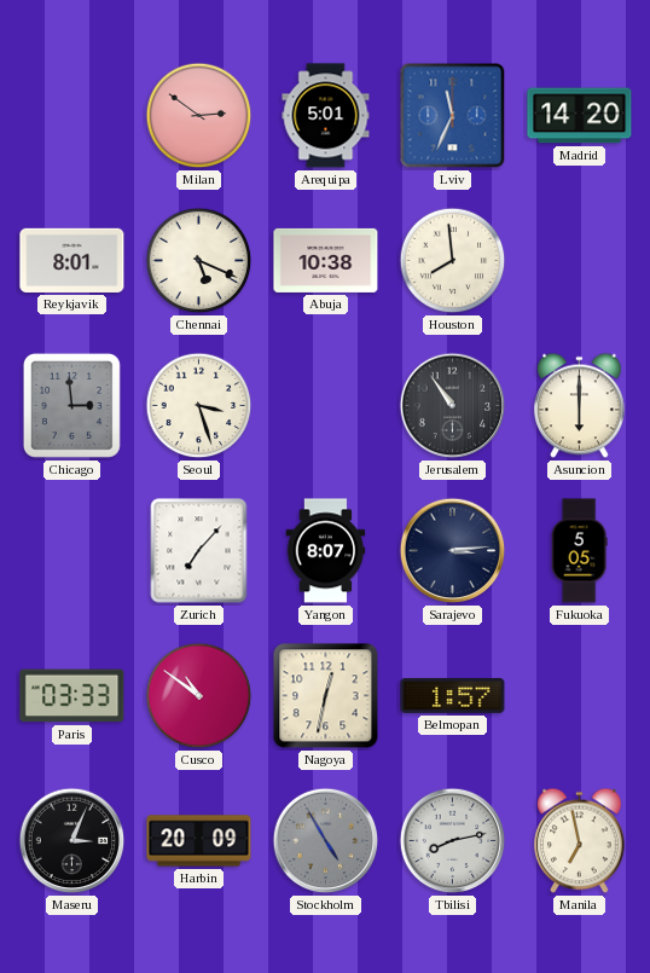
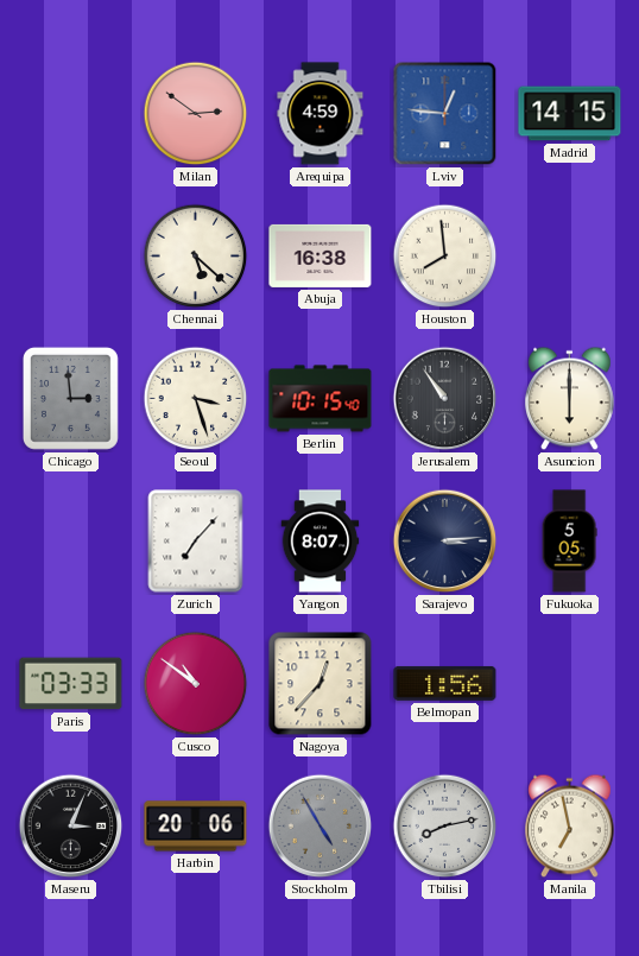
Arequipa: 5:01 -> 4:59 (321, 114)
Lviv: 11:34 -> 12:46 (445, 114)
Madrid: 14:20 -> 14:15 (570, 114)
Reykjavik: 8:01 -> none (72, 260)
Chennai: 5:19 -> 5:22 (196, 257)
Abuja: 10:38 -> 16:38 (321, 255)
Berlin: none -> 10:15 (321, 399)
Nagoya: 12:32 -> 12:37 (321, 684)
Belmopan: 1:57 -> 1:56 (445, 683)
Harbin: 20:09 -> 20:06 (196, 827)
